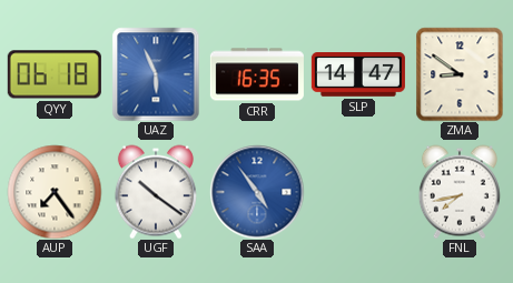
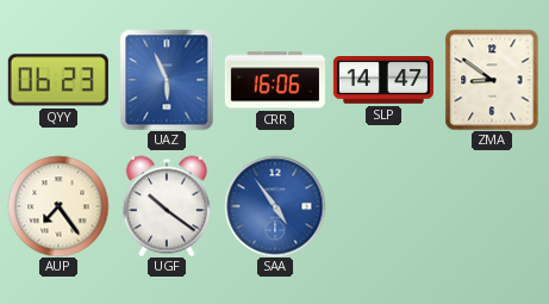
QYY: 06:18 -> 06:23 (58, 80)
CRR: 16:35 -> 16:06 (275, 80)
FNL: 7:43 -> none (460, 192)
